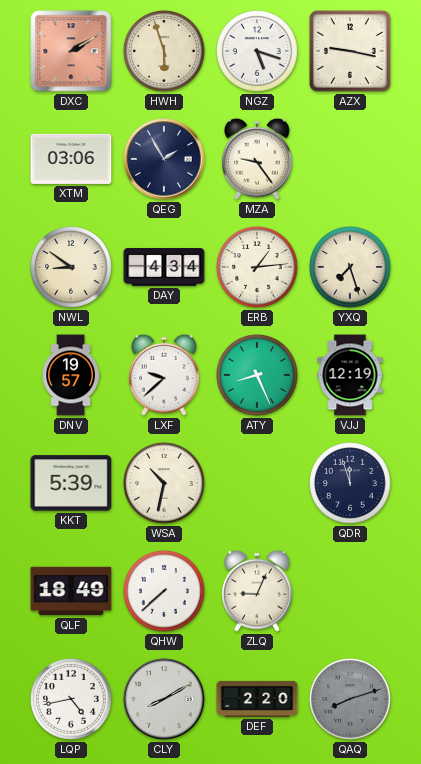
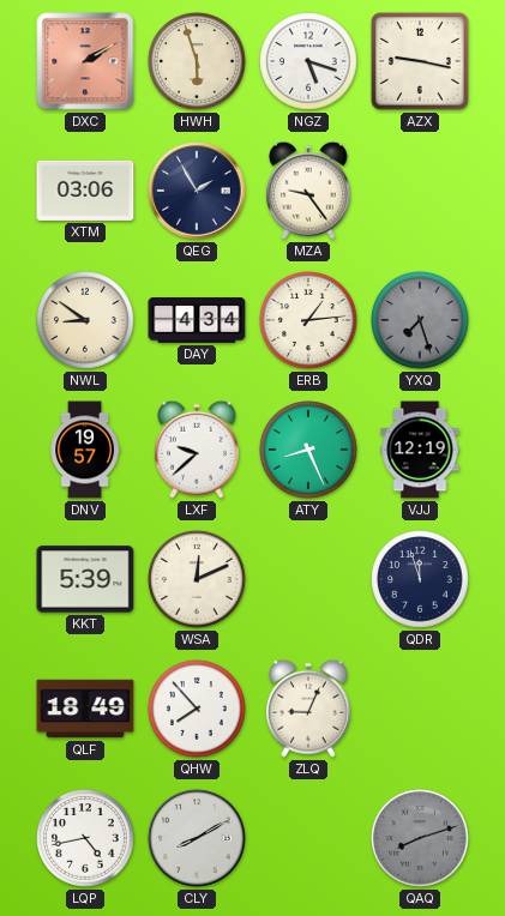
YXQ dial: cream -> grey (420, 320)
WSA: 10:32 -> 12:11 (197, 579)
QHW: 7:38 -> 7:53 (197, 709)
DEF: 2:20 -> none (257, 699)
